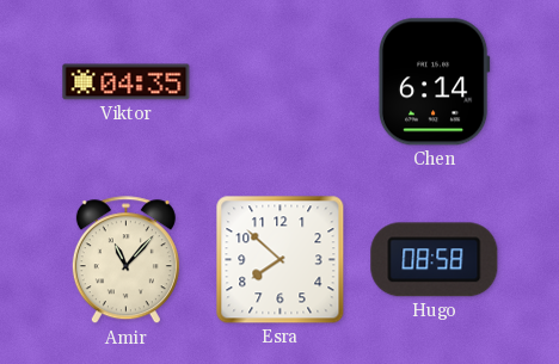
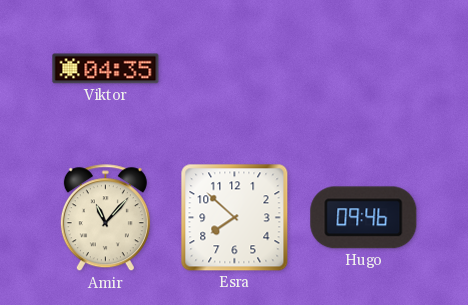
Chen: 6:14 -> none (434, 82)
Hugo: 08:58 -> 09:46 (364, 218)
